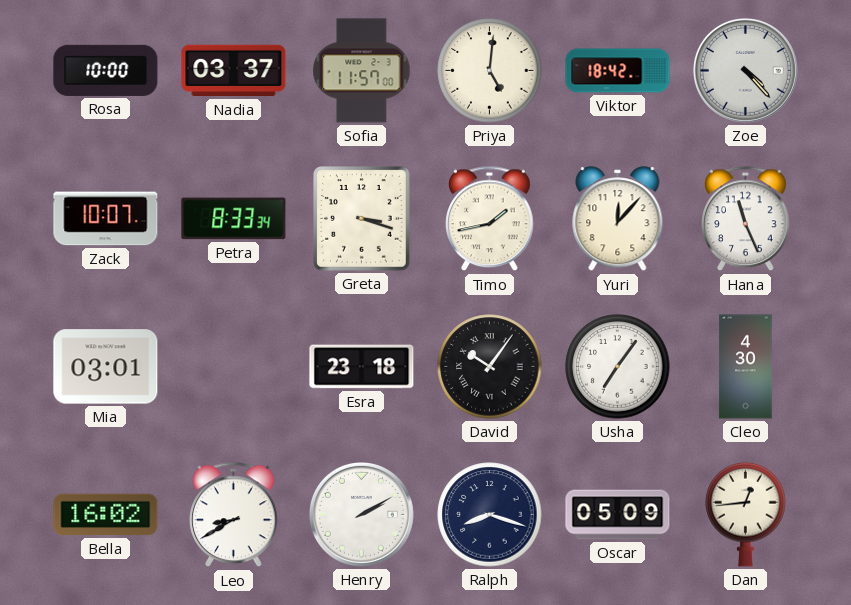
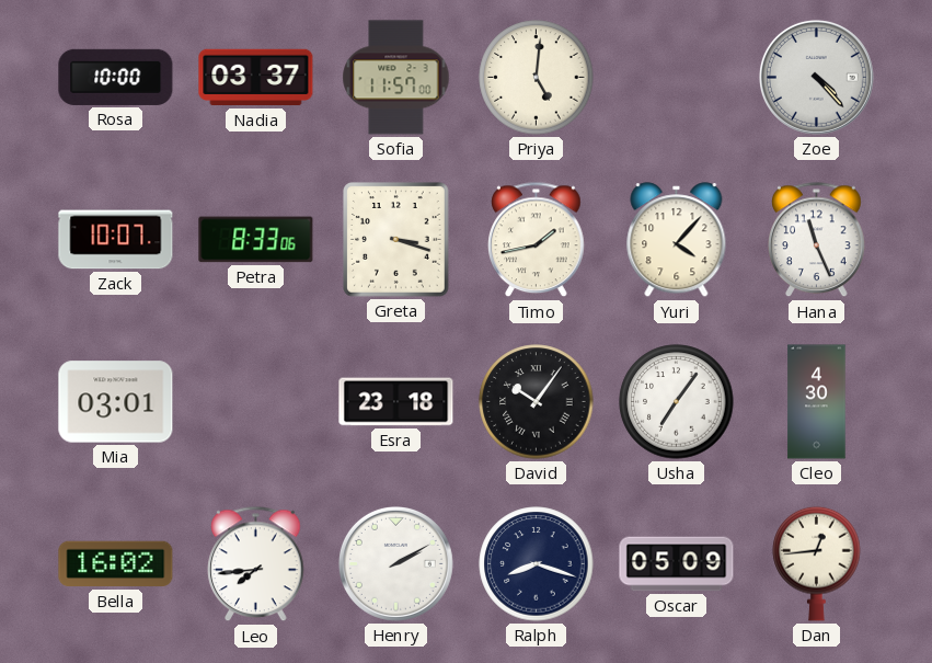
Viktor: 18:42 -> none (618, 71)
Petra: 8:33:34 -> 8:33:06 (256, 240)
Yuri: 12:07 -> 4:07 (677, 240)
Leo: 8:40 -> 7:44 (256, 564)
